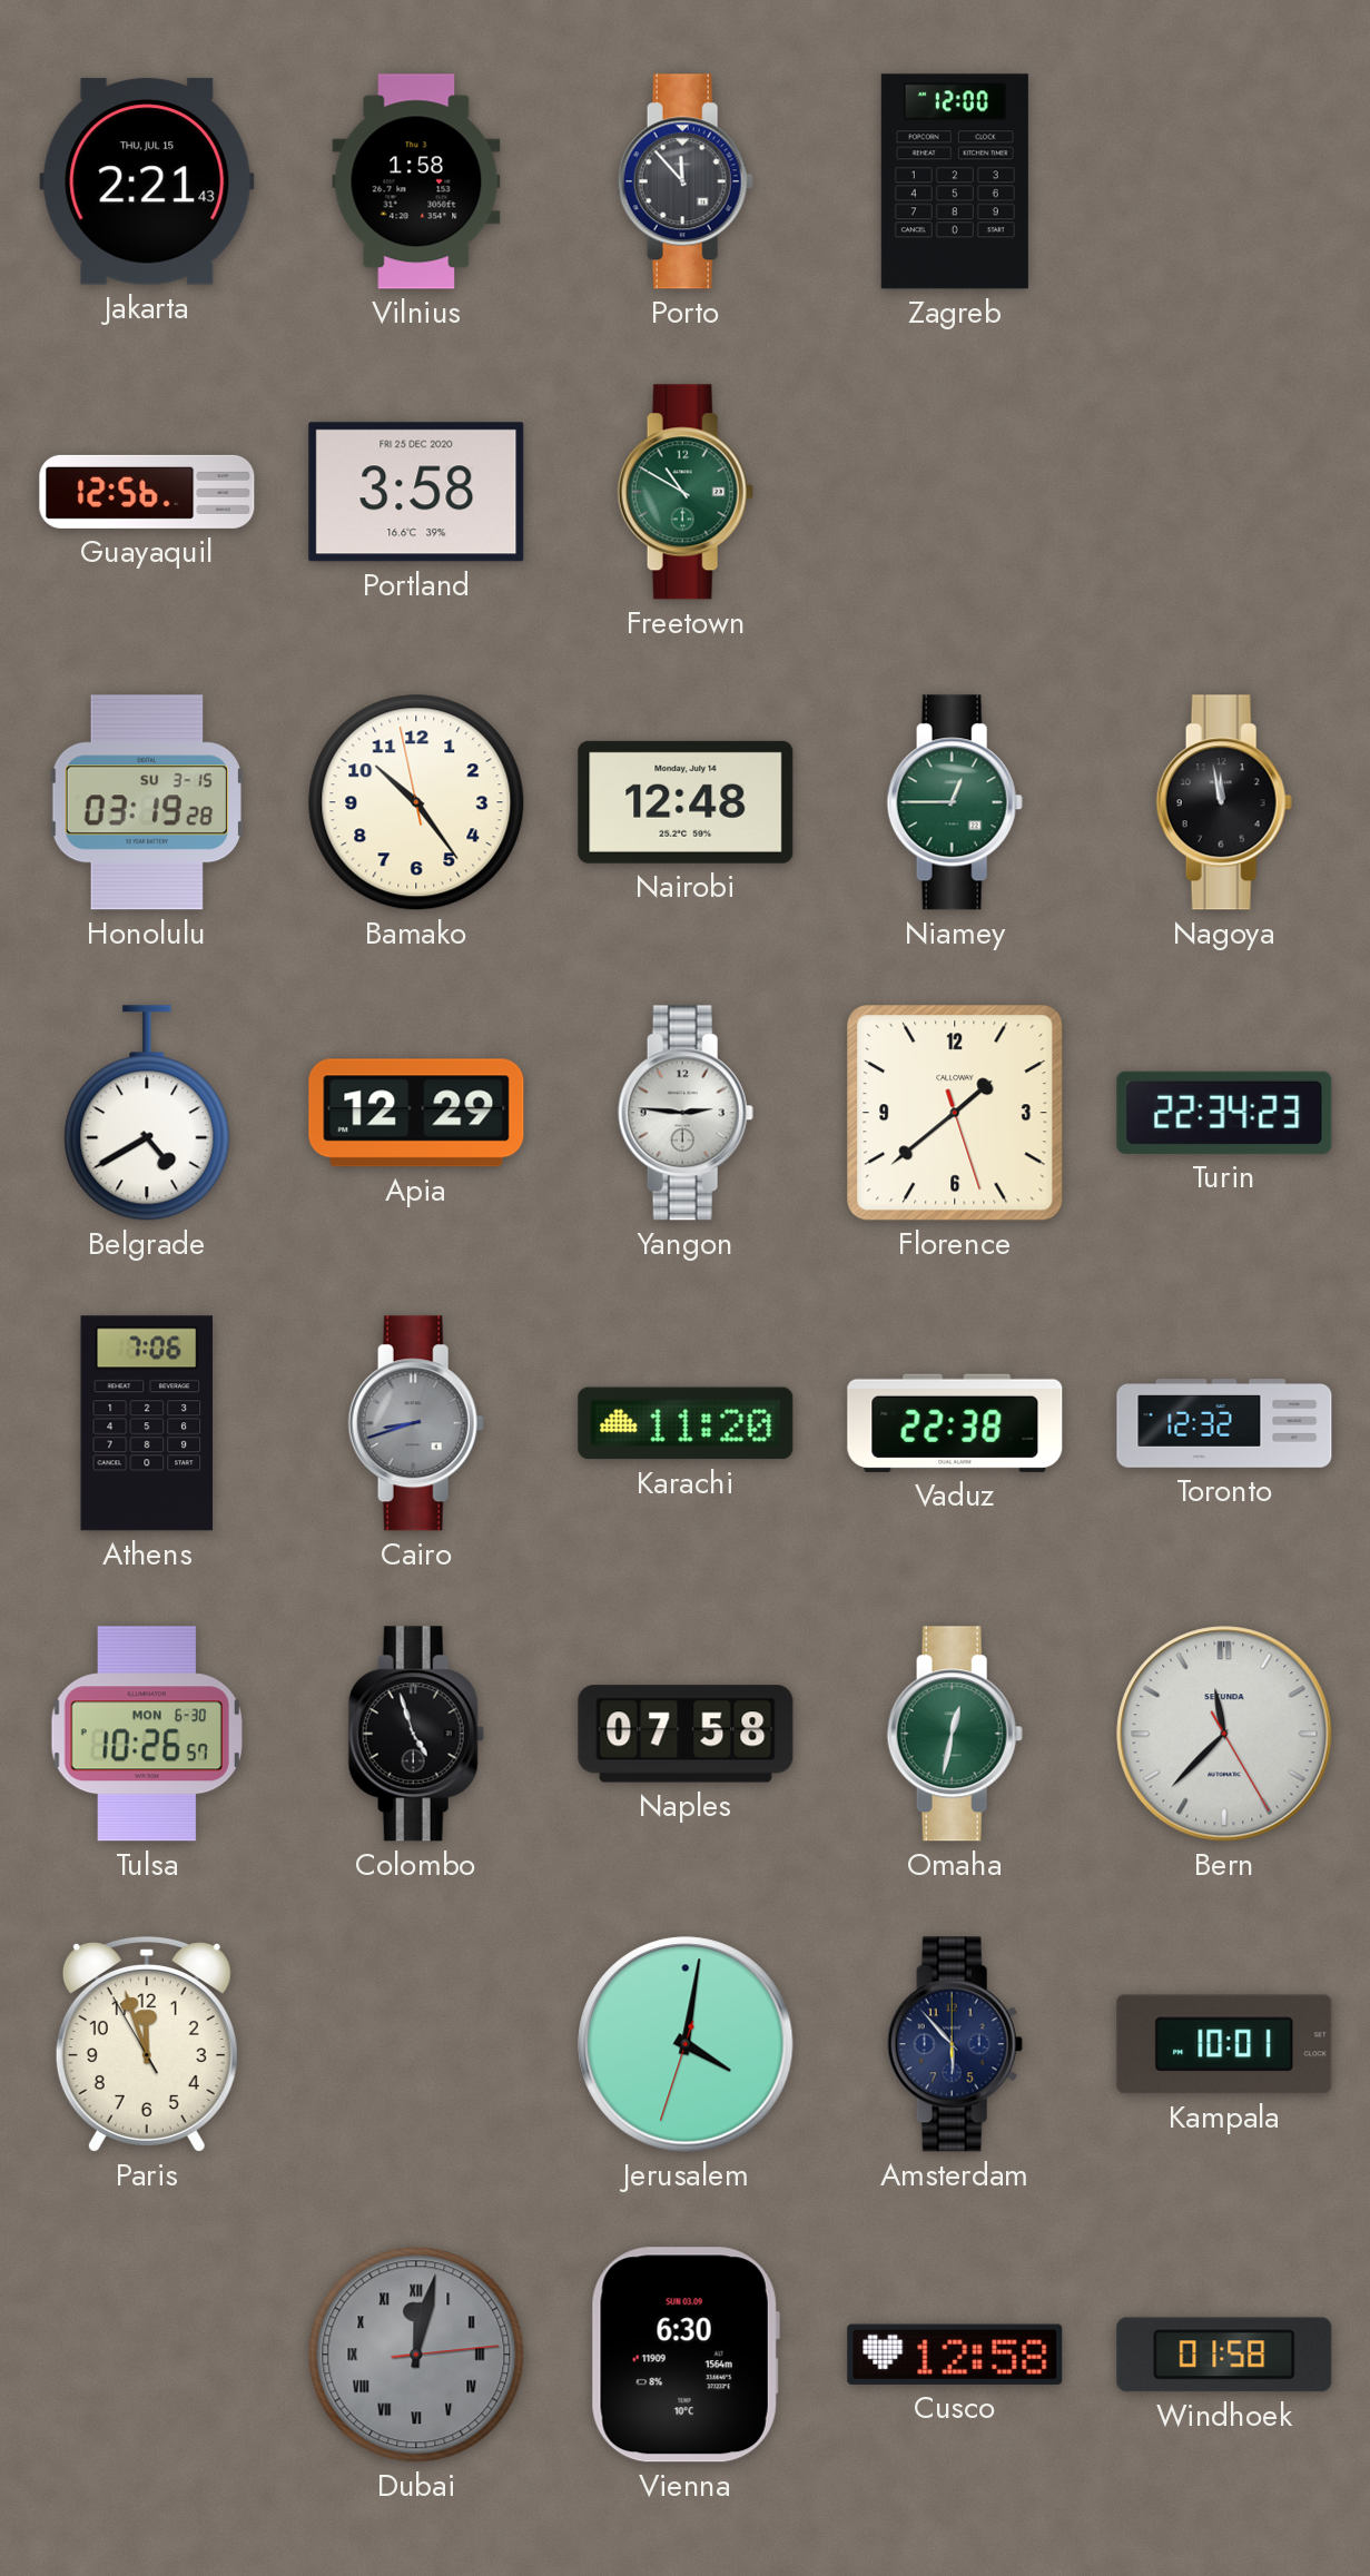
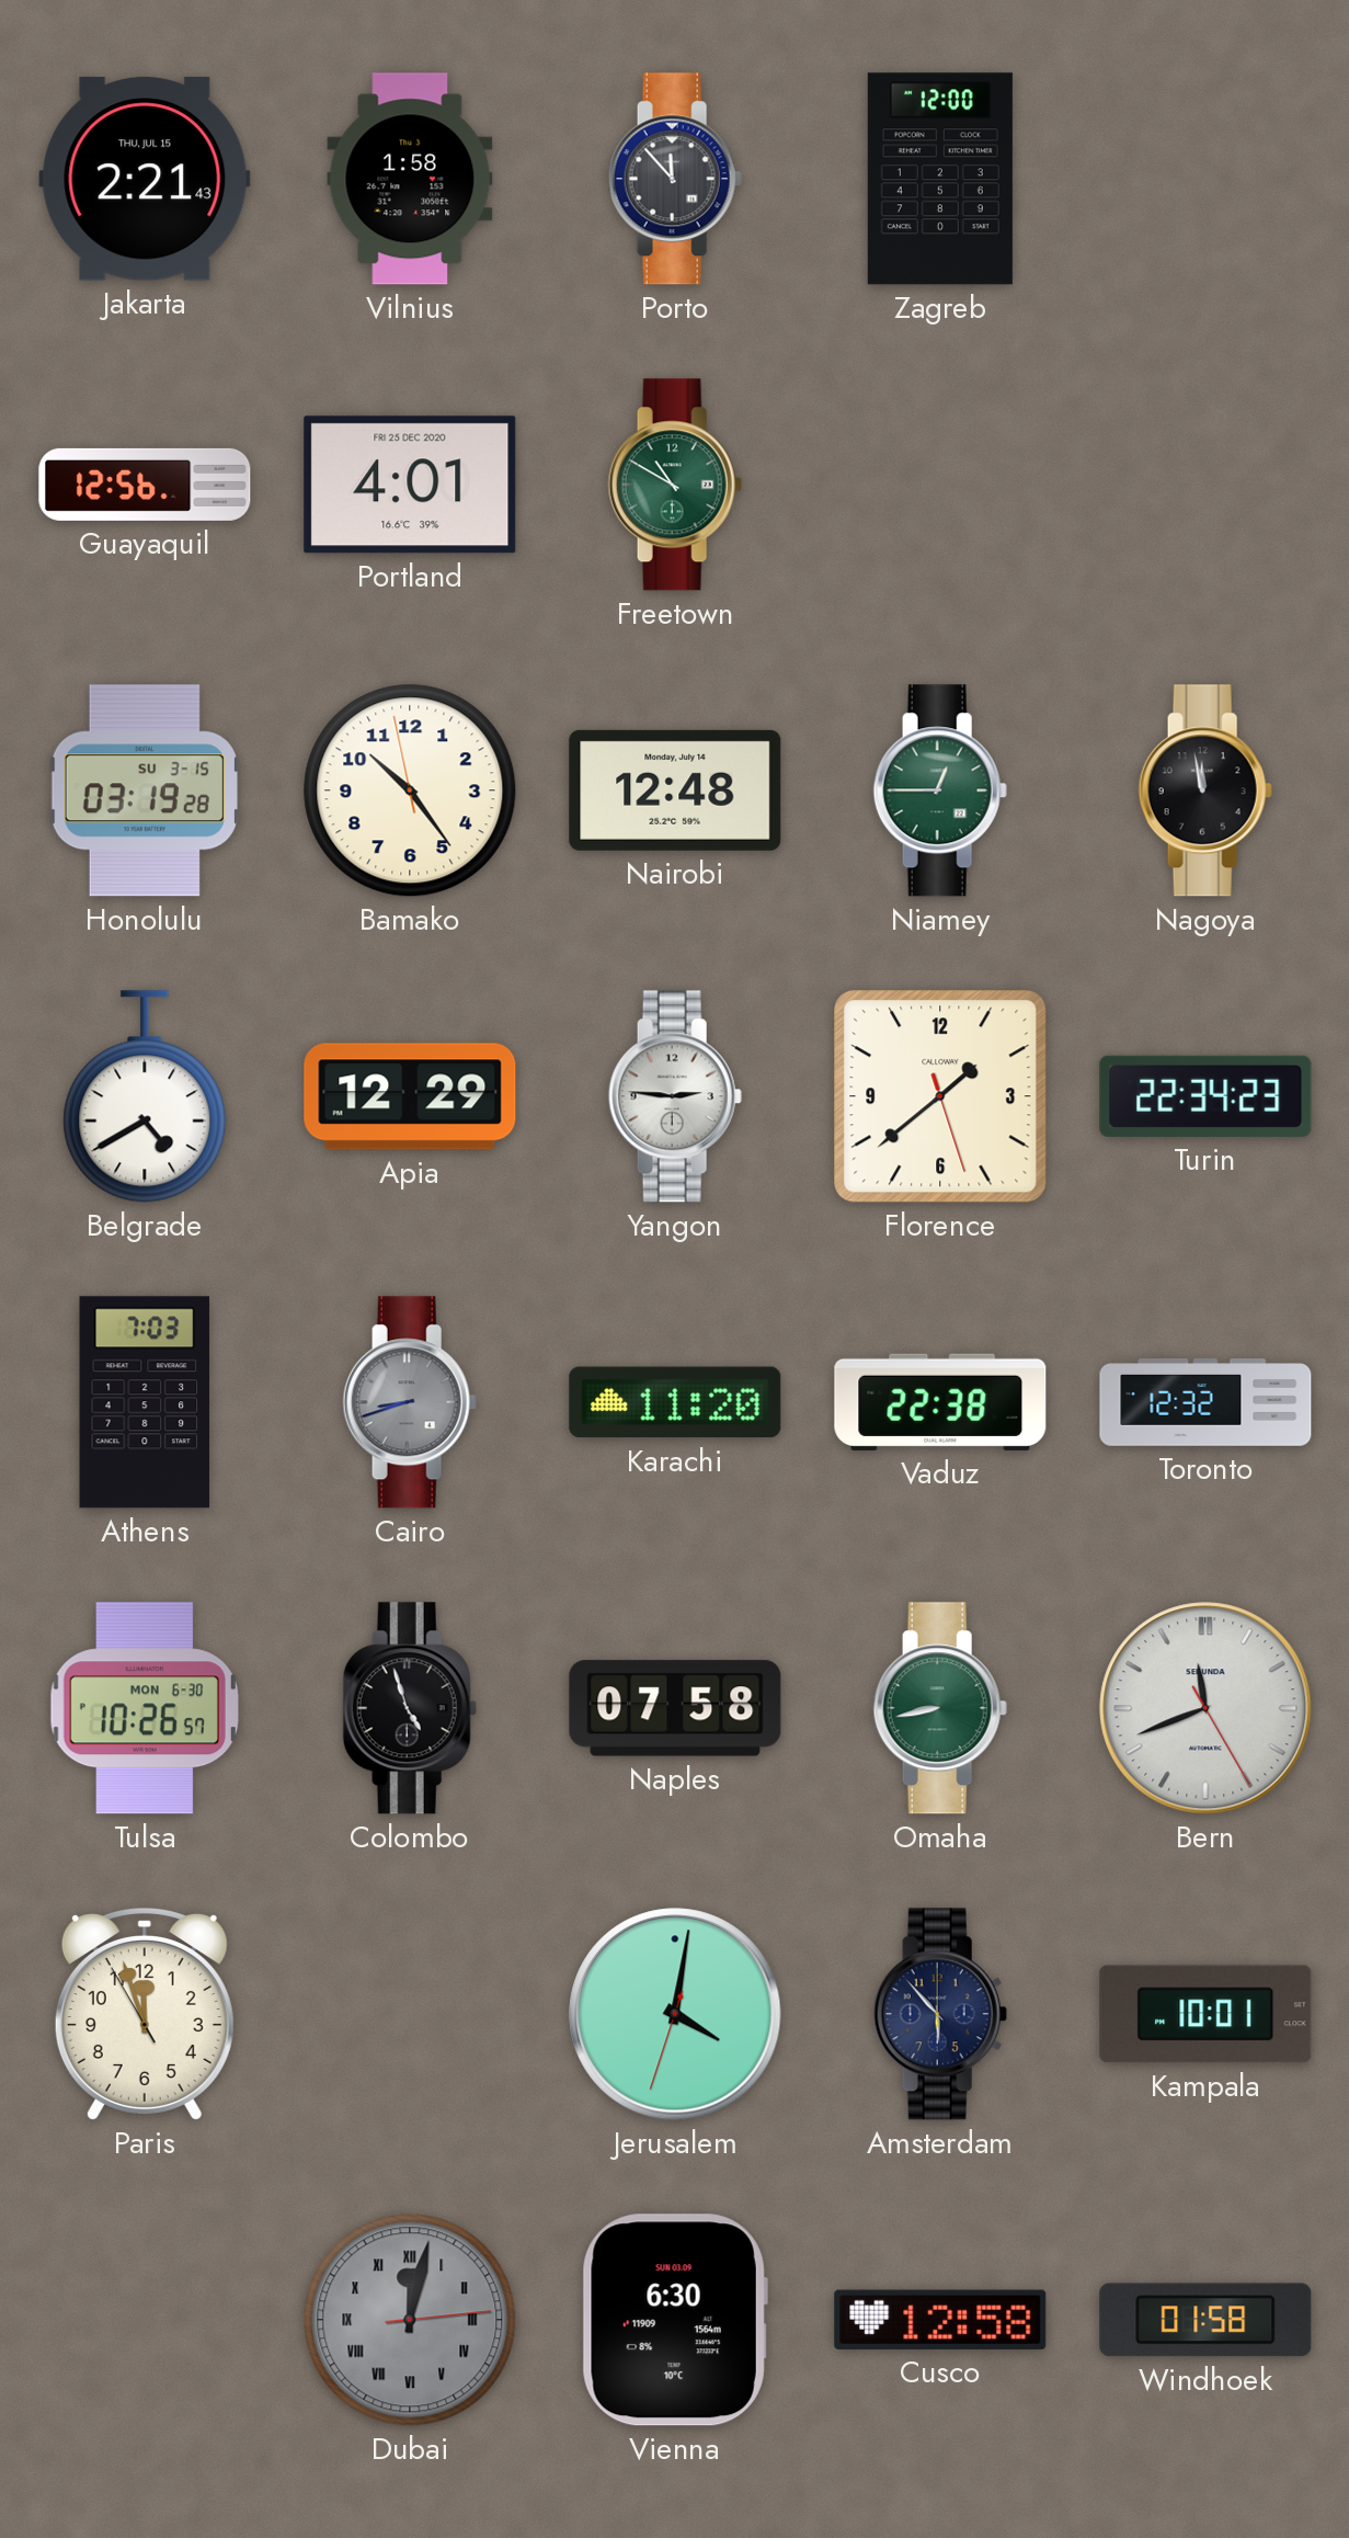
Portland: 3:58 -> 4:01 (410, 485)
Athens: 7:06 -> 7:03 (145, 1402)
Omaha: 12:32 -> 8:43 (940, 1708)
Bern: 11:37 -> 11:41 (1205, 1708)
